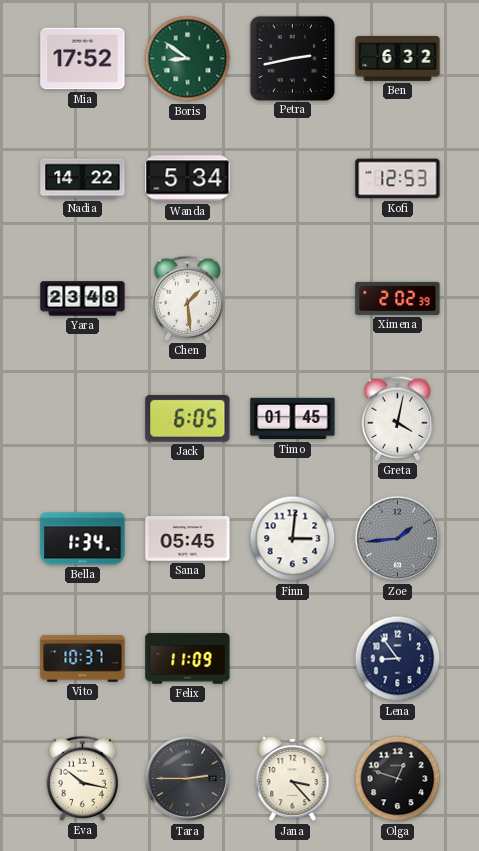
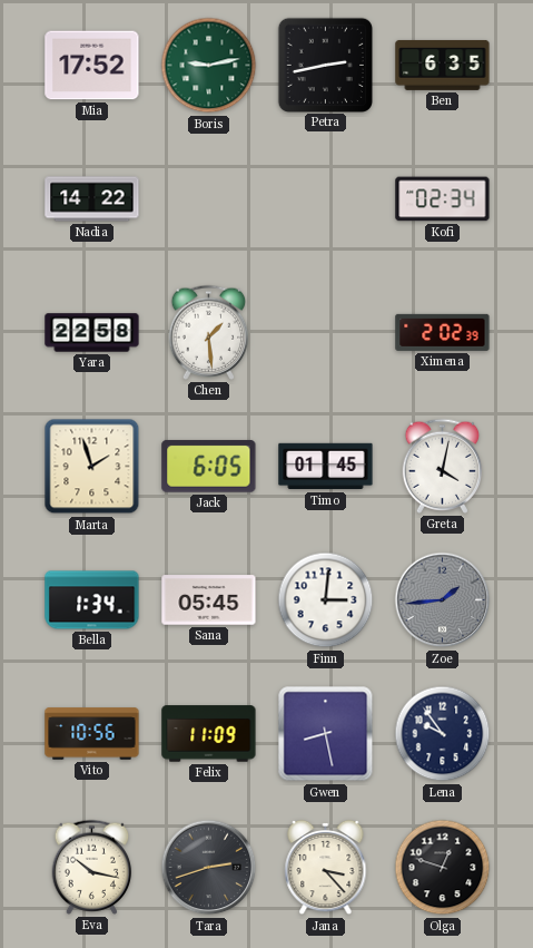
Boris: 8:51 -> 9:13 (209, 66)
Ben: 6:32 -> 6:35 (443, 65)
Wanda: 5:34 -> none (188, 179)
Kofi: 12:53 -> 02:34 (443, 199)
Yara: 23:48 -> 22:58 (92, 333)
Marta: none -> 1:57 (92, 467)
Vito: 10:37 -> 10:56 (92, 734)
Gwen: none -> 8:28 (326, 734)
Lena: 8:54 -> 9:54 (443, 734)
Tara: 2:45 -> 2:42 (209, 868)
